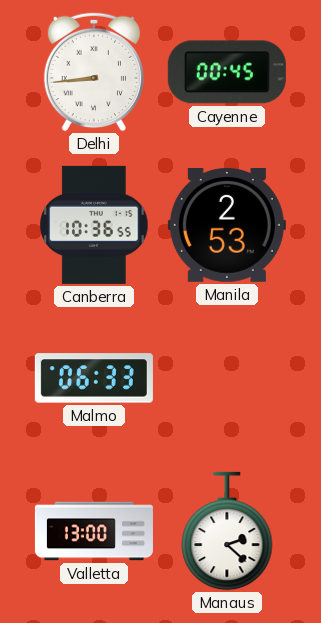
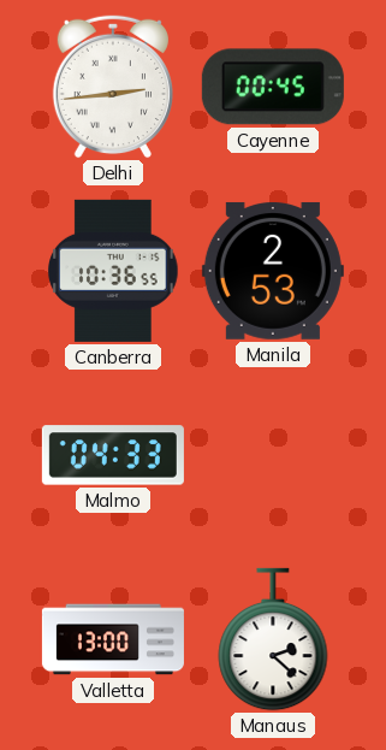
Delhi: 8:44 -> 2:44 (113, 87)
Malmo: 06:33 -> 04:33 (113, 455)
